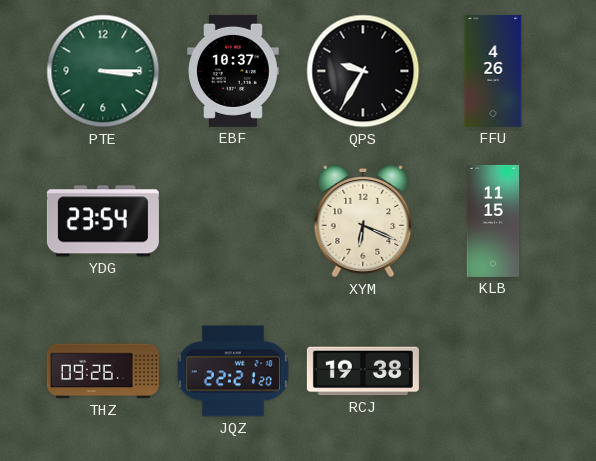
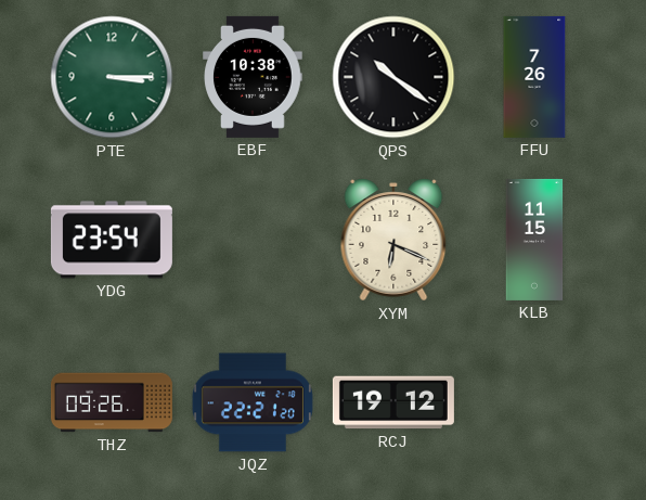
EBF: 10:37 -> 10:38 (253, 77)
QPS: 9:35 -> 10:21 (393, 77)
FFU: 4:26 -> 7:26 (534, 77)
RCJ: 19:38 -> 19:12 (393, 402)
